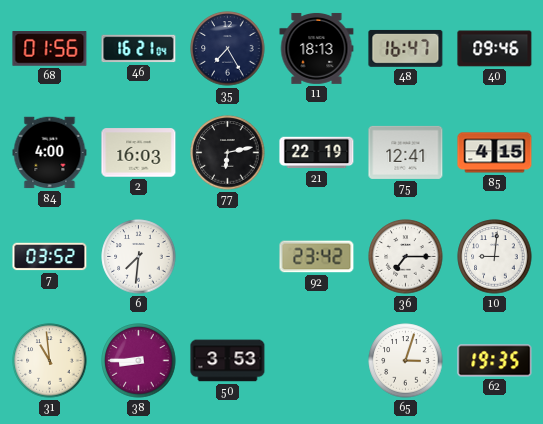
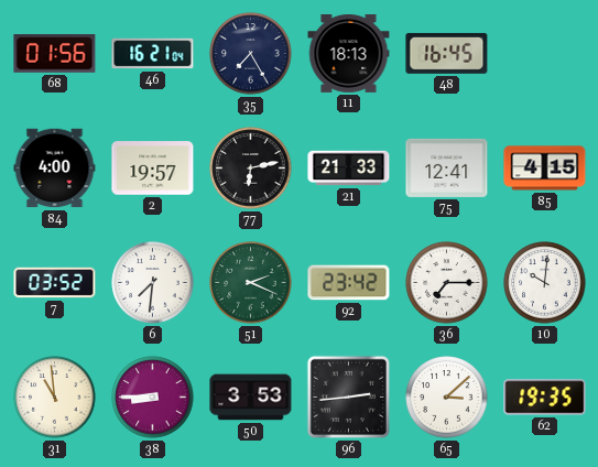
48: 16:47 -> 16:45 (447, 53)
40: 09:46 -> none (495, 49)
2: 16:03 -> 19:57 (153, 169)
21: 22:19 -> 21:33 (349, 169)
51: none -> 2:19 (251, 283)
10: 9:01 -> 10:01 (545, 283)
96: none -> 2:44 (348, 397)
65: 3:03 -> 3:08 (447, 398)
